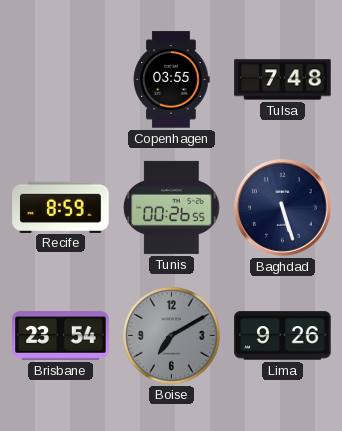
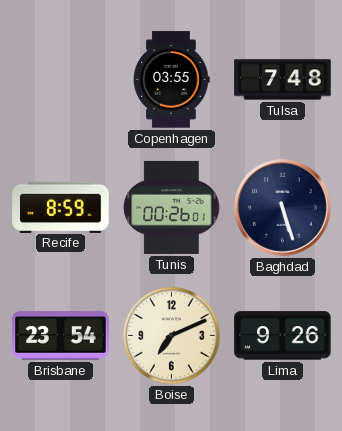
Tunis: 00:26:55 -> 00:26:01 (172, 207)
Boise: 7:10 -> 7:11 (172, 336)
Boise dial: grey -> cream (172, 336)
